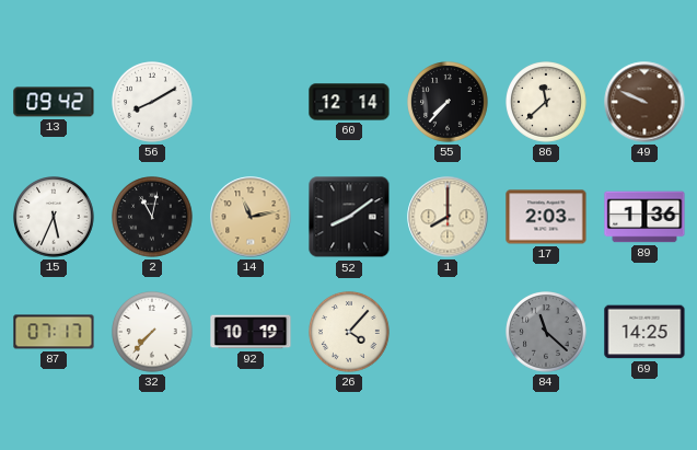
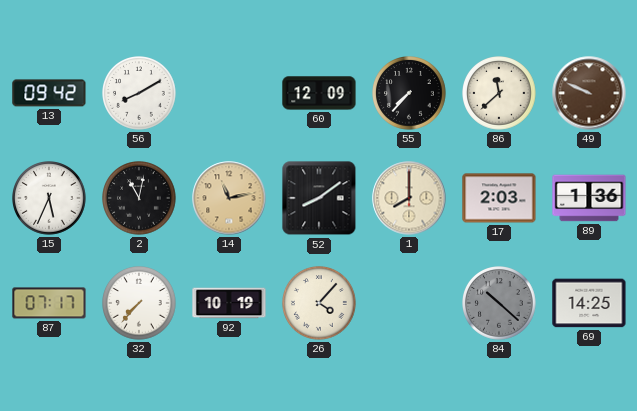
60: 12:14 -> 12:09 (319, 93)
84: 11:22 -> 10:22 (499, 303)
